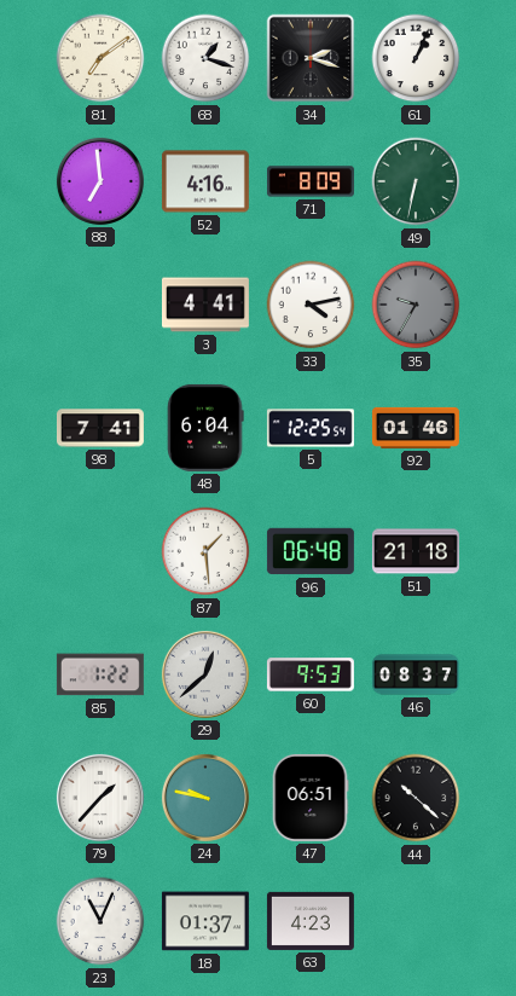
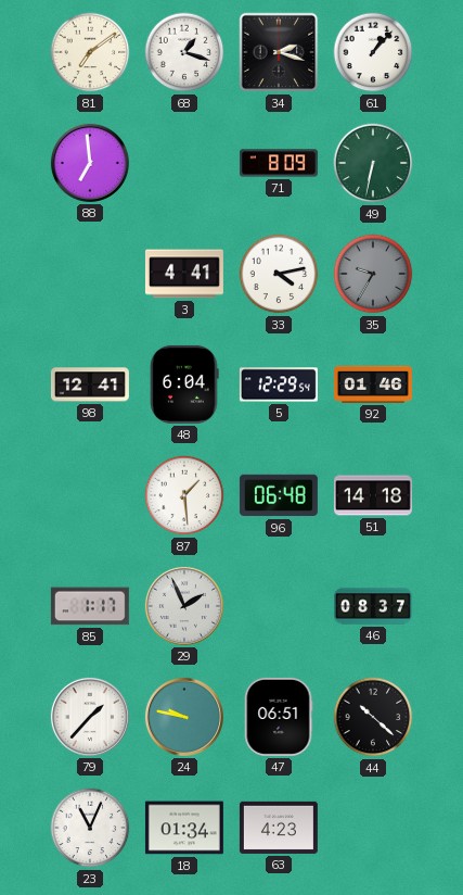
61: 1:04 -> 1:07 (373, 52)
52: 4:16 -> none (205, 181)
98: 7:41 -> 12:41 (90, 385)
5: 12:25 -> 12:29 (279, 385)
51: 21:18 -> 14:18 (373, 495)
85: 1:22 -> 1:17 (90, 606)
29: 12:38 -> 1:56 (184, 606)
60: 9:53 -> none (311, 674)
18: 01:37 -> 01:34 (184, 828)
